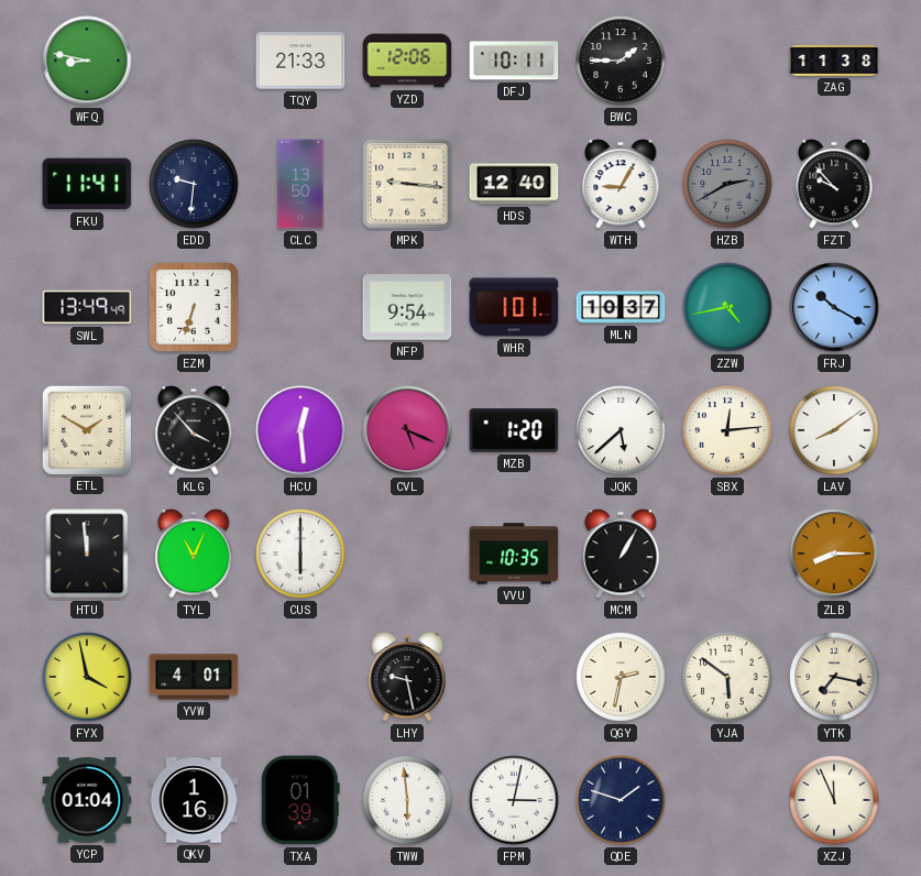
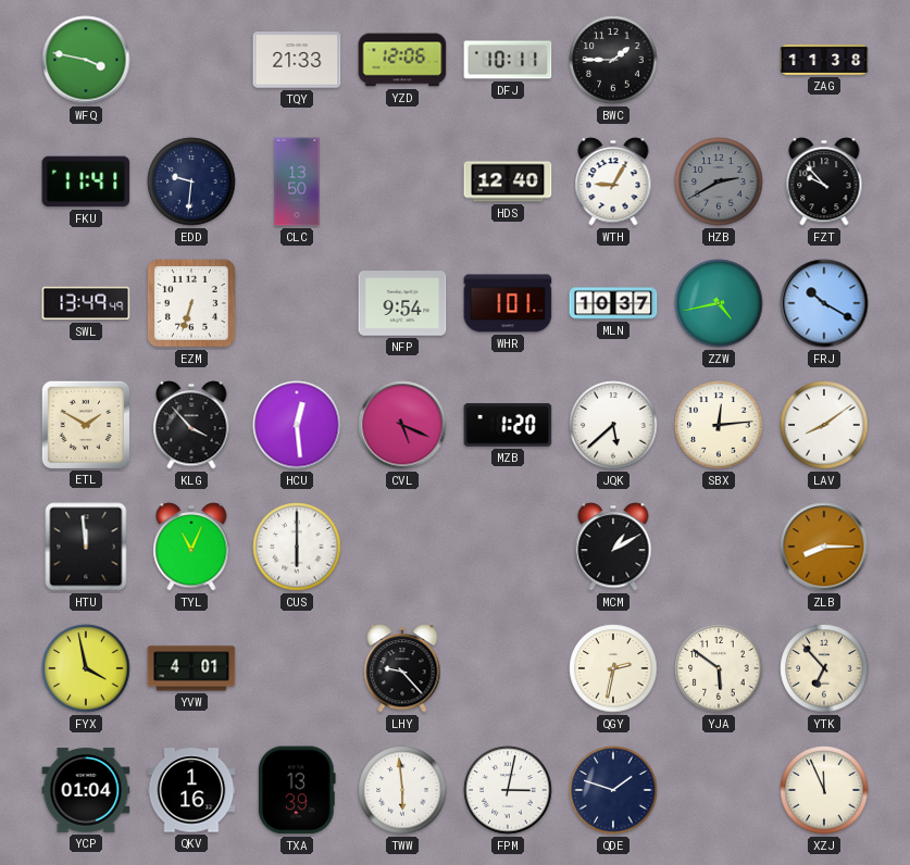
WFQ: 8:47 -> 3:47 (86, 60)
MPK: 9:16 -> none (407, 184)
VVU: 10:35 -> none (514, 554)
MCM: 1:05 -> 1:10 (613, 547)
LHY: 9:28 -> 9:23 (402, 668)
YTK: 7:17 -> 6:53 (824, 668)
TXA: 01:39 -> 13:39 (297, 790)
